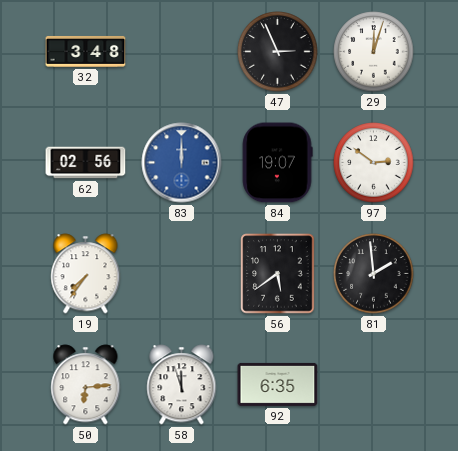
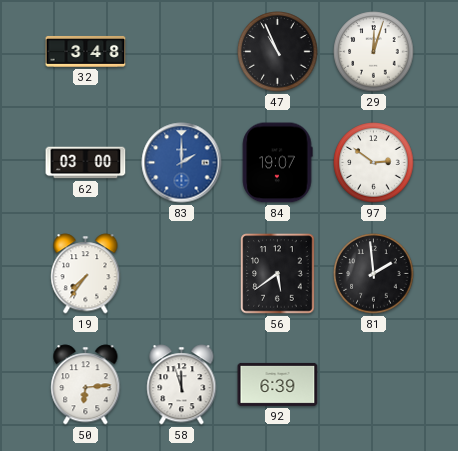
47: 2:56 -> 10:56 (278, 52)
62: 02:56 -> 03:00 (86, 163)
83: 12:00 -> 2:00 (182, 163)
92: 6:35 -> 6:39 (278, 384)
